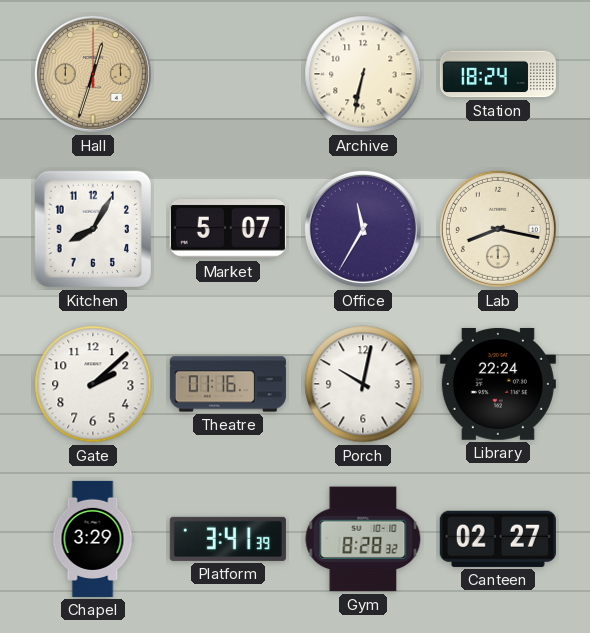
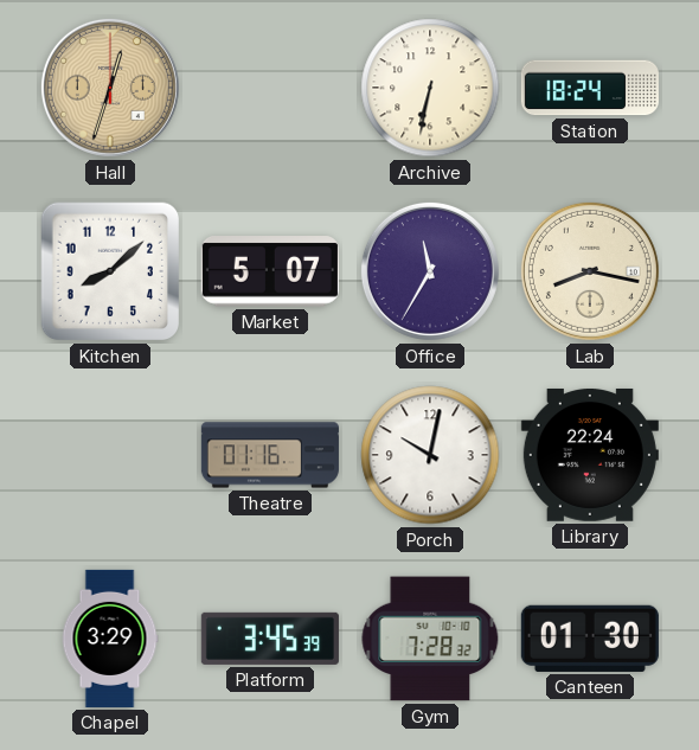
Kitchen: 8:05 -> 8:08 (110, 271)
Gate: 2:08 -> none (93, 384)
Platform: 3:41 -> 3:45 (270, 639)
Gym: 8:28 -> 7:28 (430, 639)
Canteen: 02:27 -> 01:30 (590, 639)
